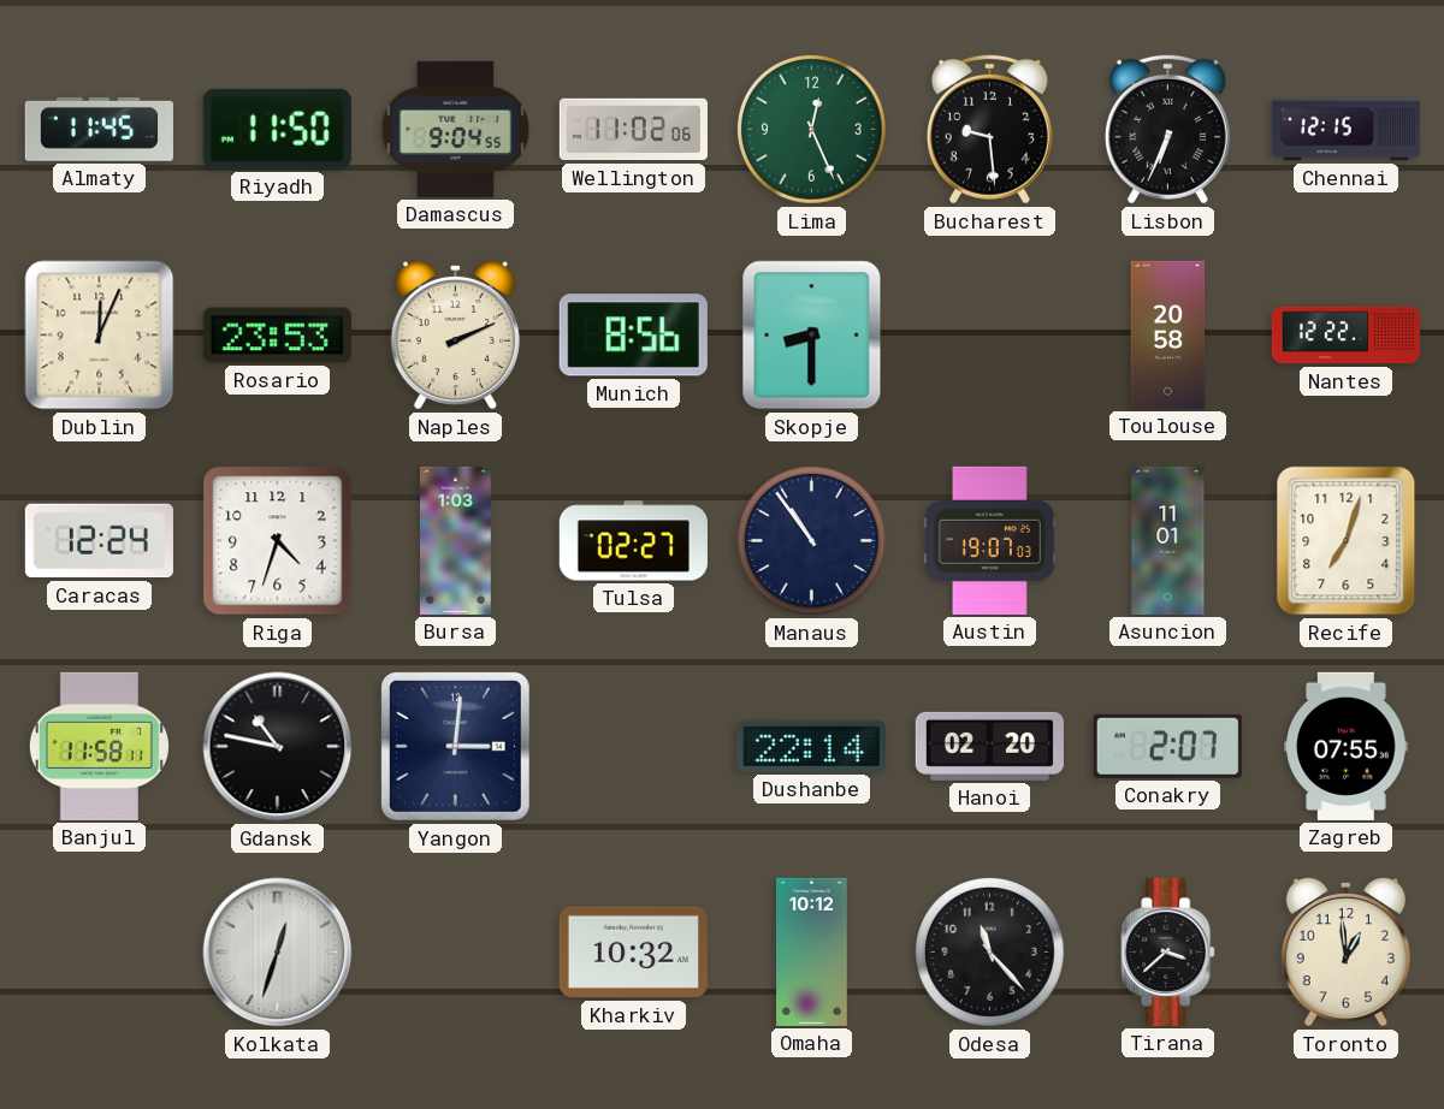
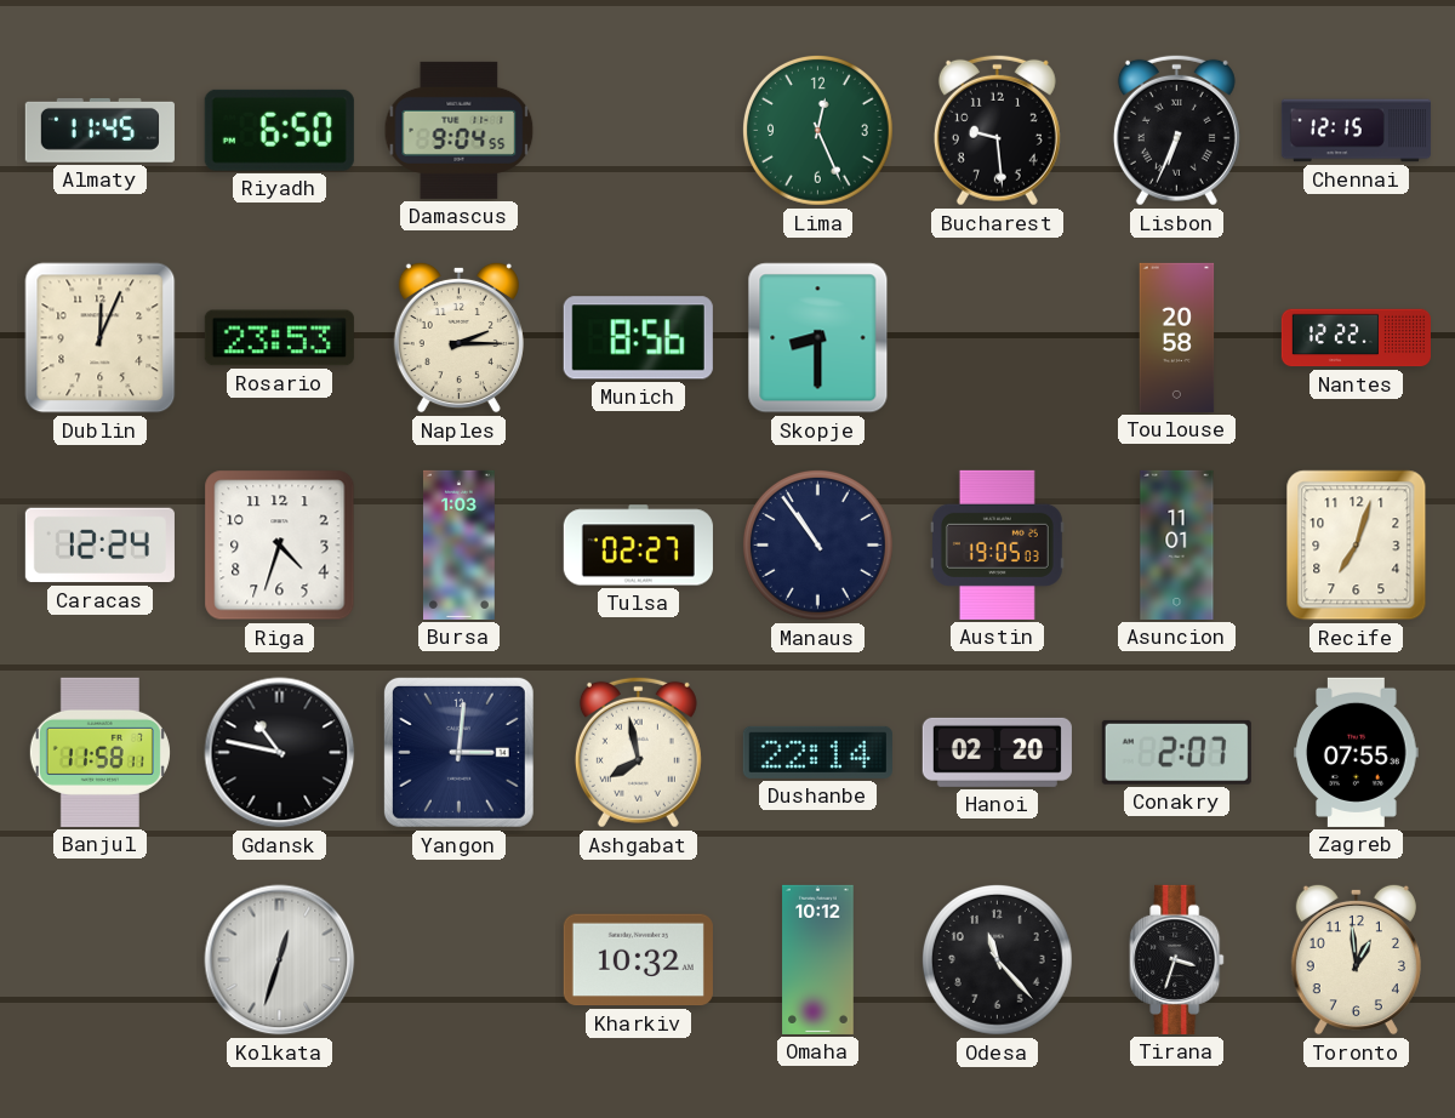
Riyadh: 11:50 -> 6:50 (279, 130)
Wellington: 11:02 -> none (633, 130)
Naples: 2:11 -> 2:15 (458, 337)
Austin: 19:07 -> 19:05 (997, 544)
Ashgabat: none -> 7:58 (638, 752)
Tirana: 3:38 -> 3:33 (1177, 959)
